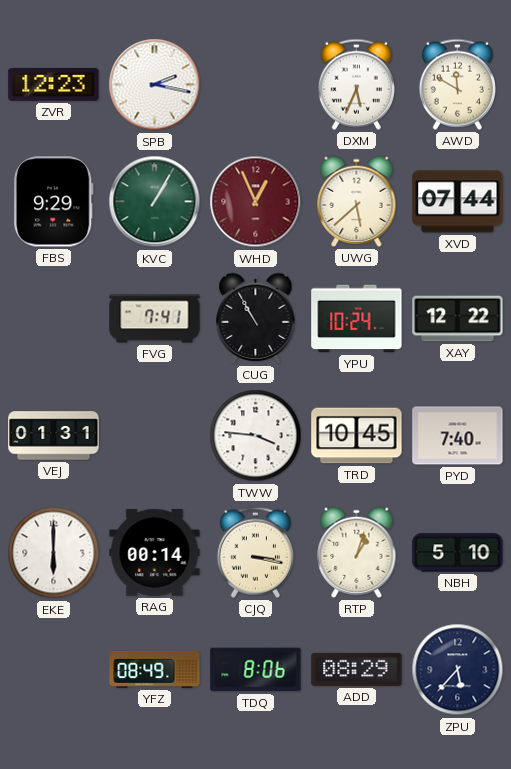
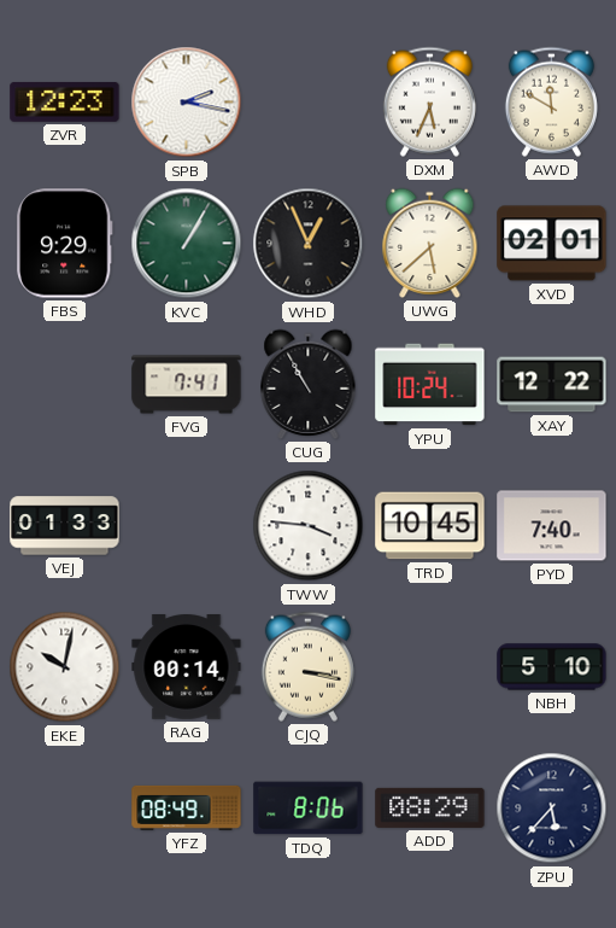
WHD dial: burgundy -> black (309, 244)
XVD: 07:44 -> 02:01 (552, 244)
VEJ: 01:31 -> 01:33 (65, 526)
EKE: 6:00 -> 10:02 (65, 667)
RTP: 1:03 -> none (357, 552)
